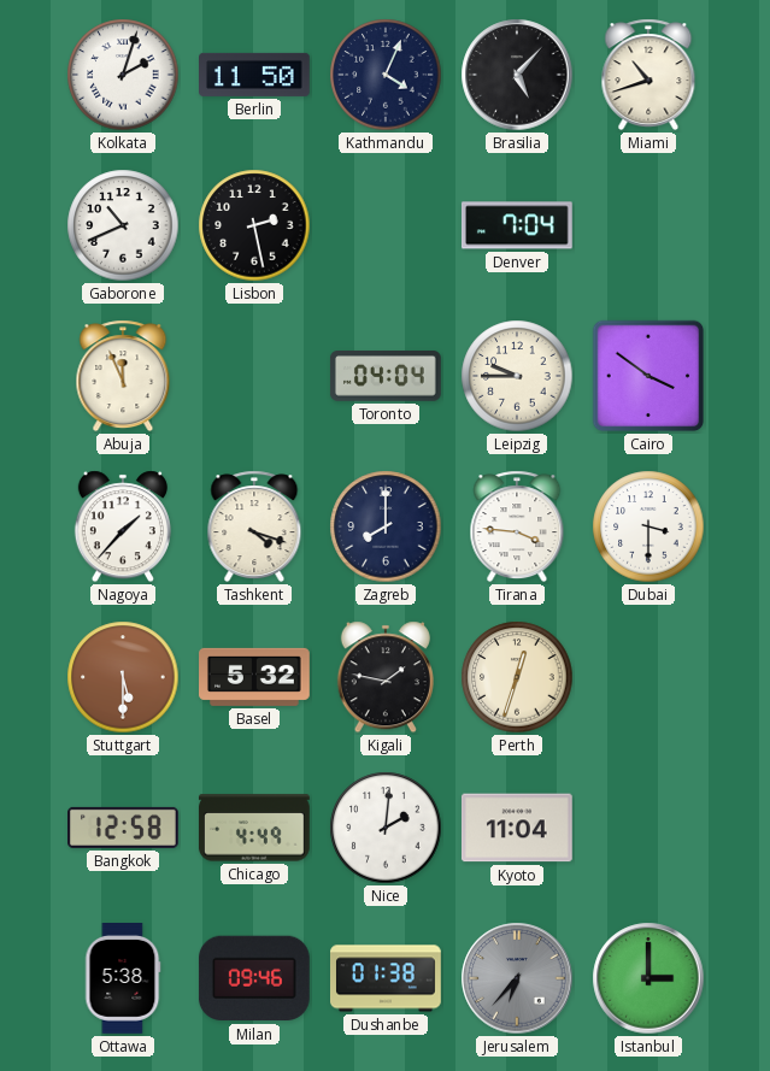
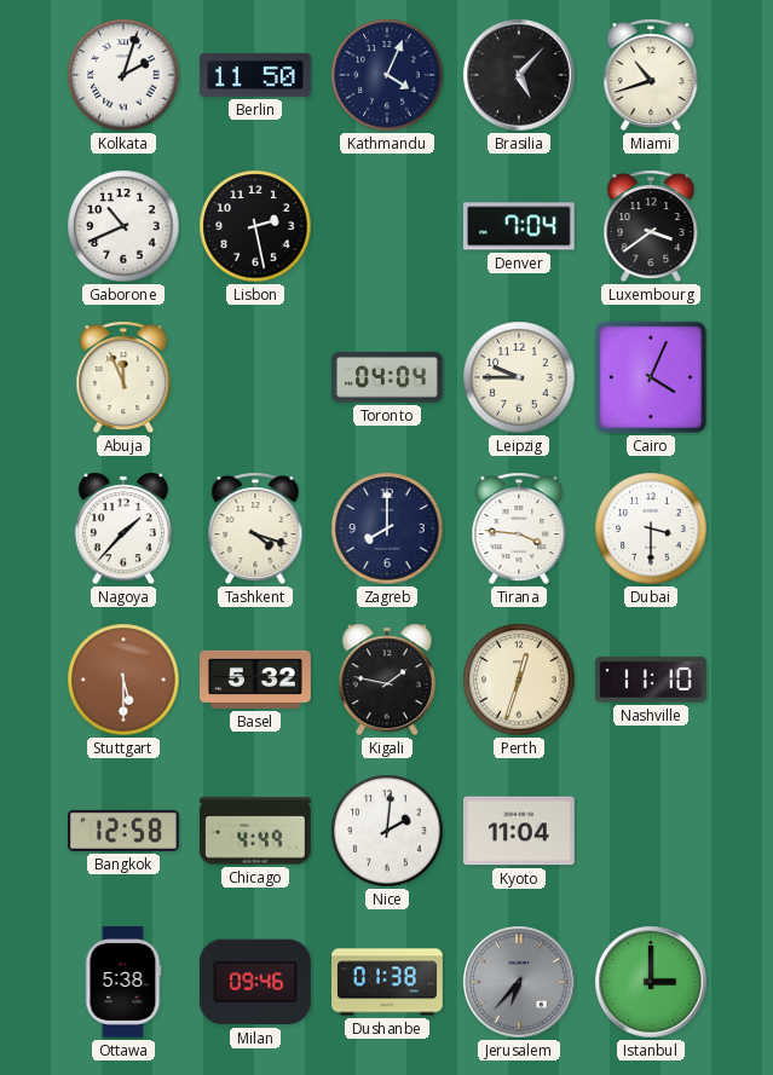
Luxembourg: none -> 3:39 (651, 226)
Cairo: 3:51 -> 4:04 (651, 377)
Nashville: none -> 11:10 (651, 680)
